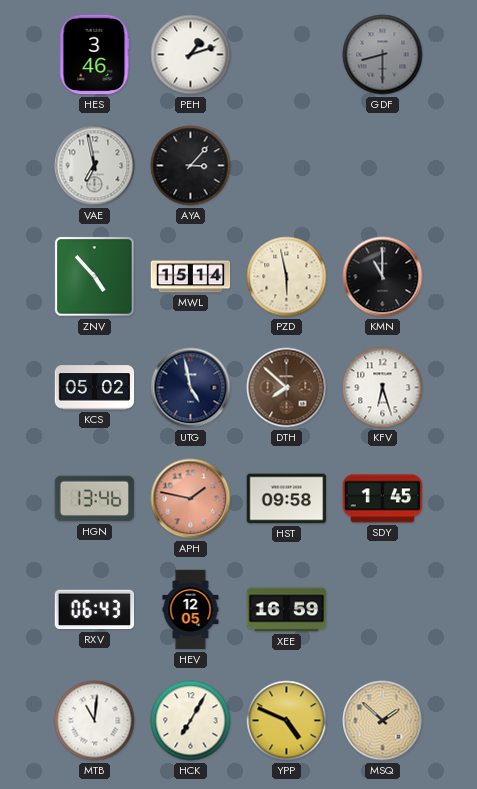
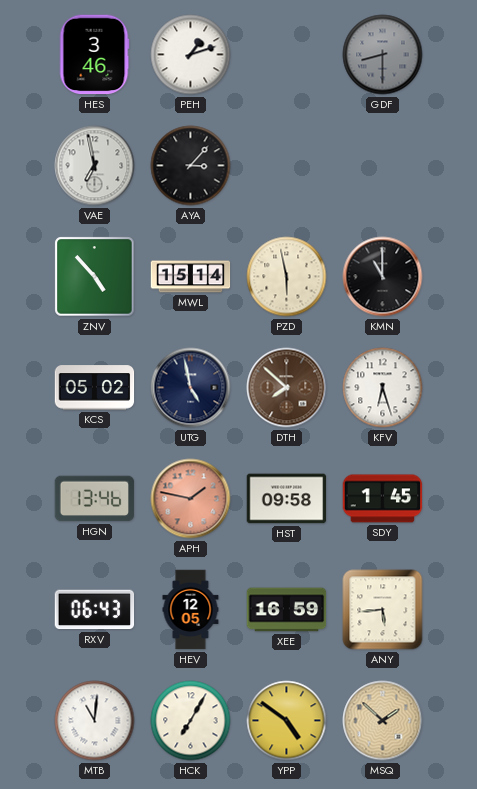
ANY: none -> 5:44 (383, 610)
YPP: 4:49 -> 4:51 (287, 721)
